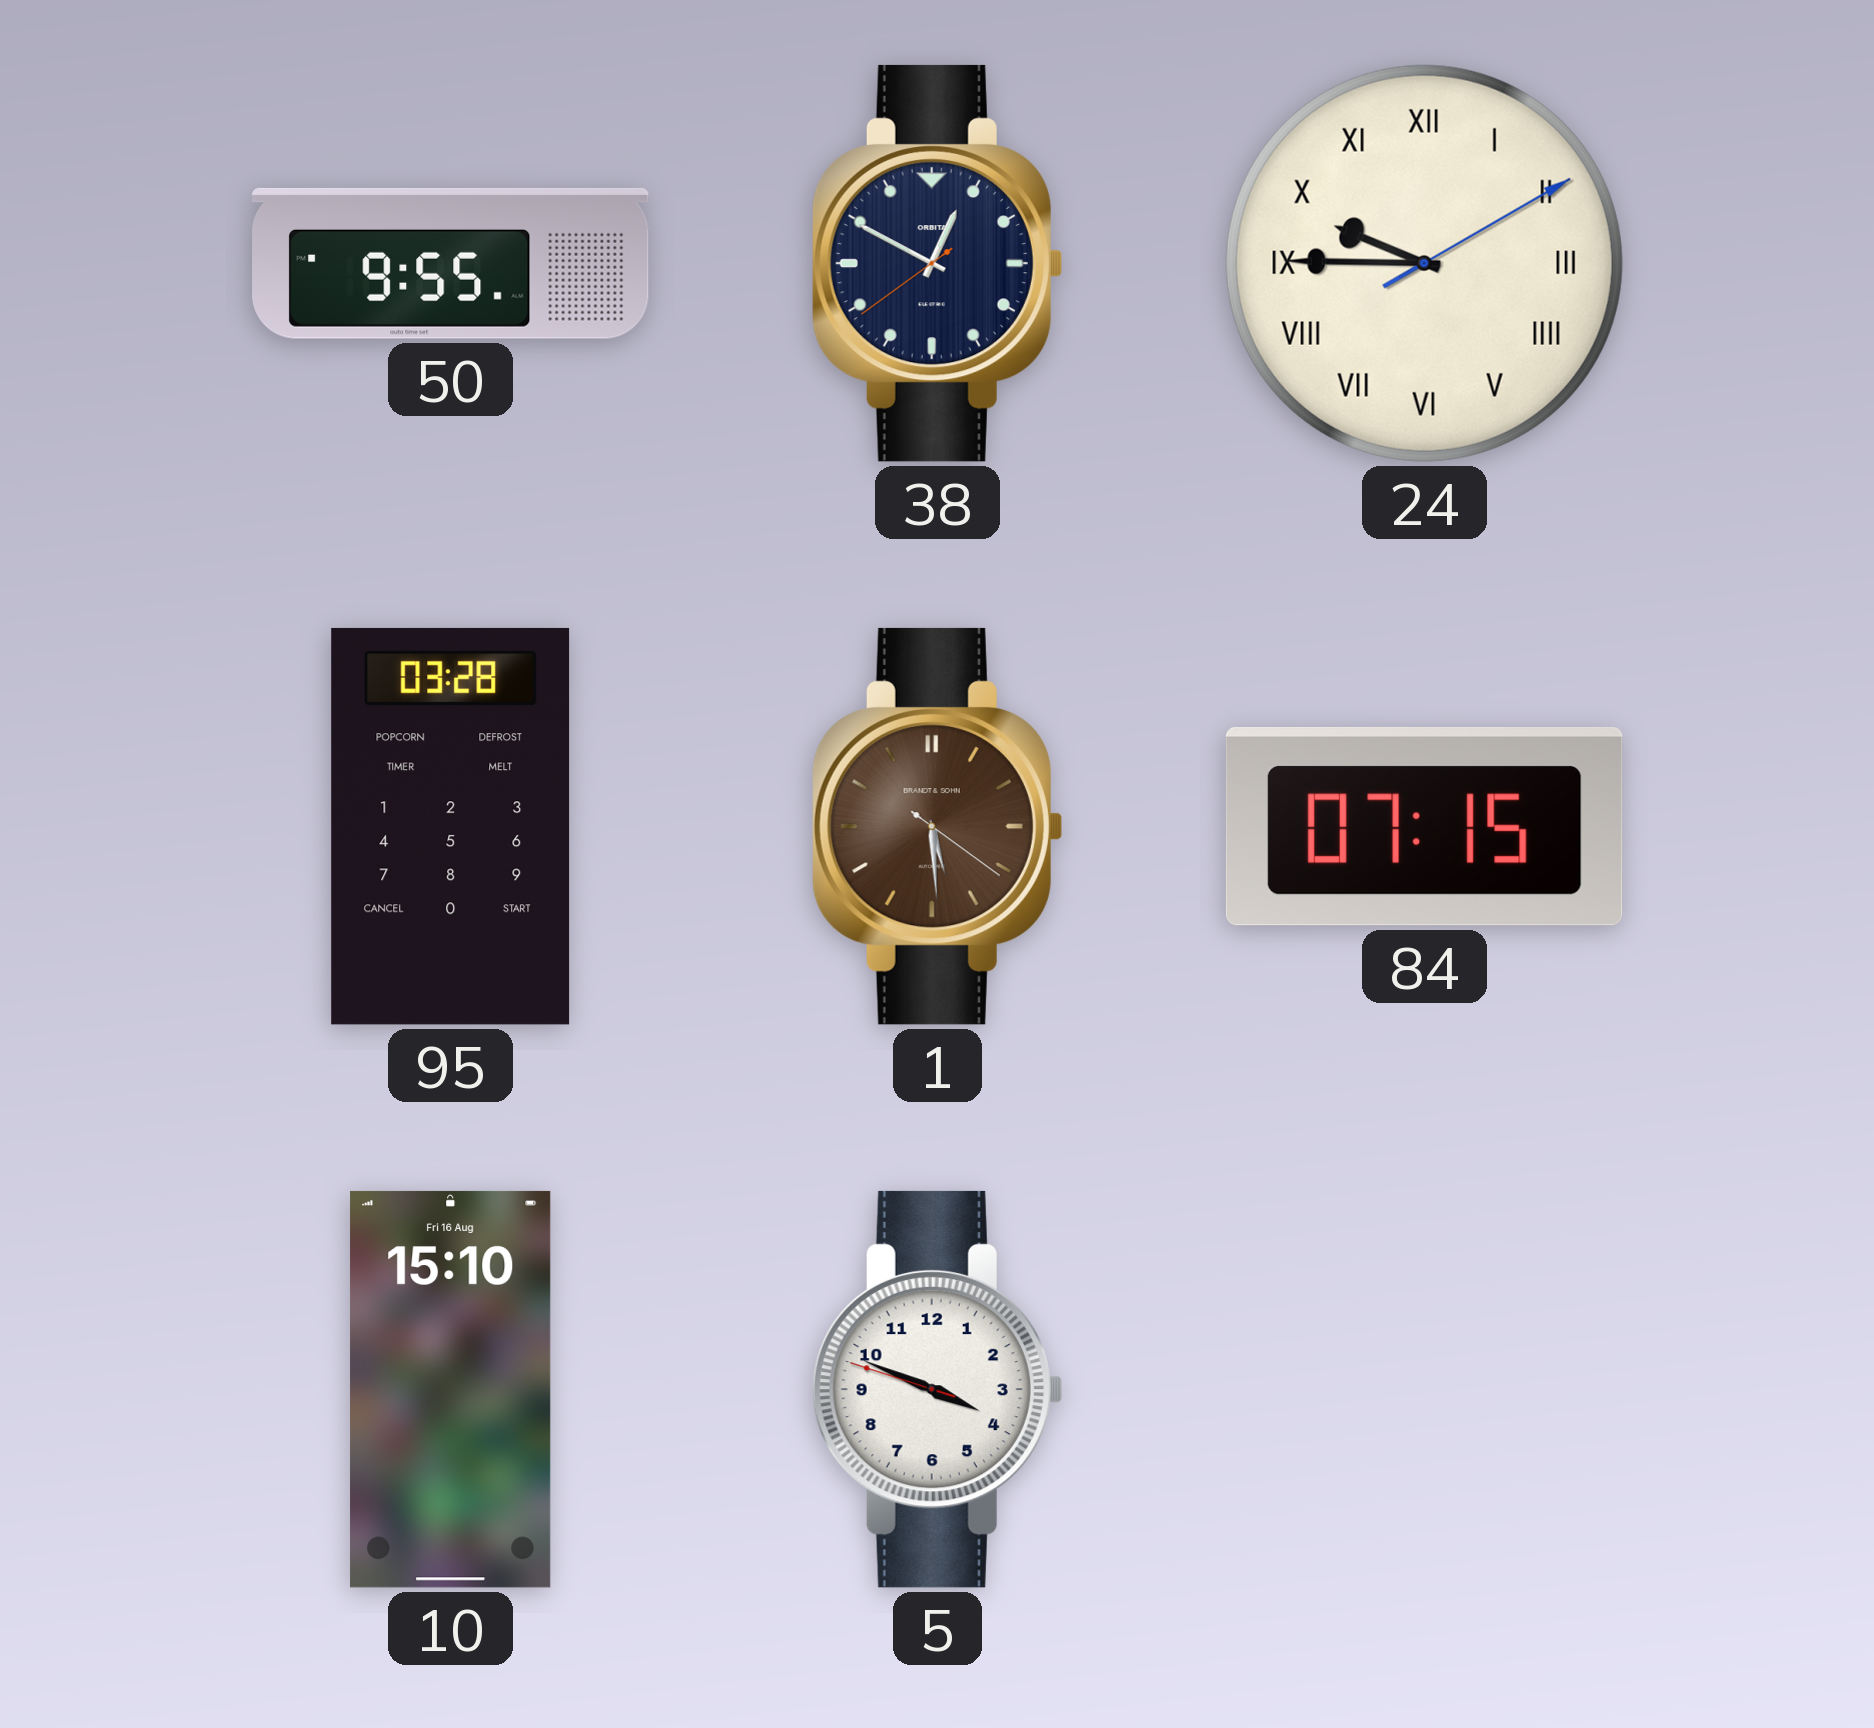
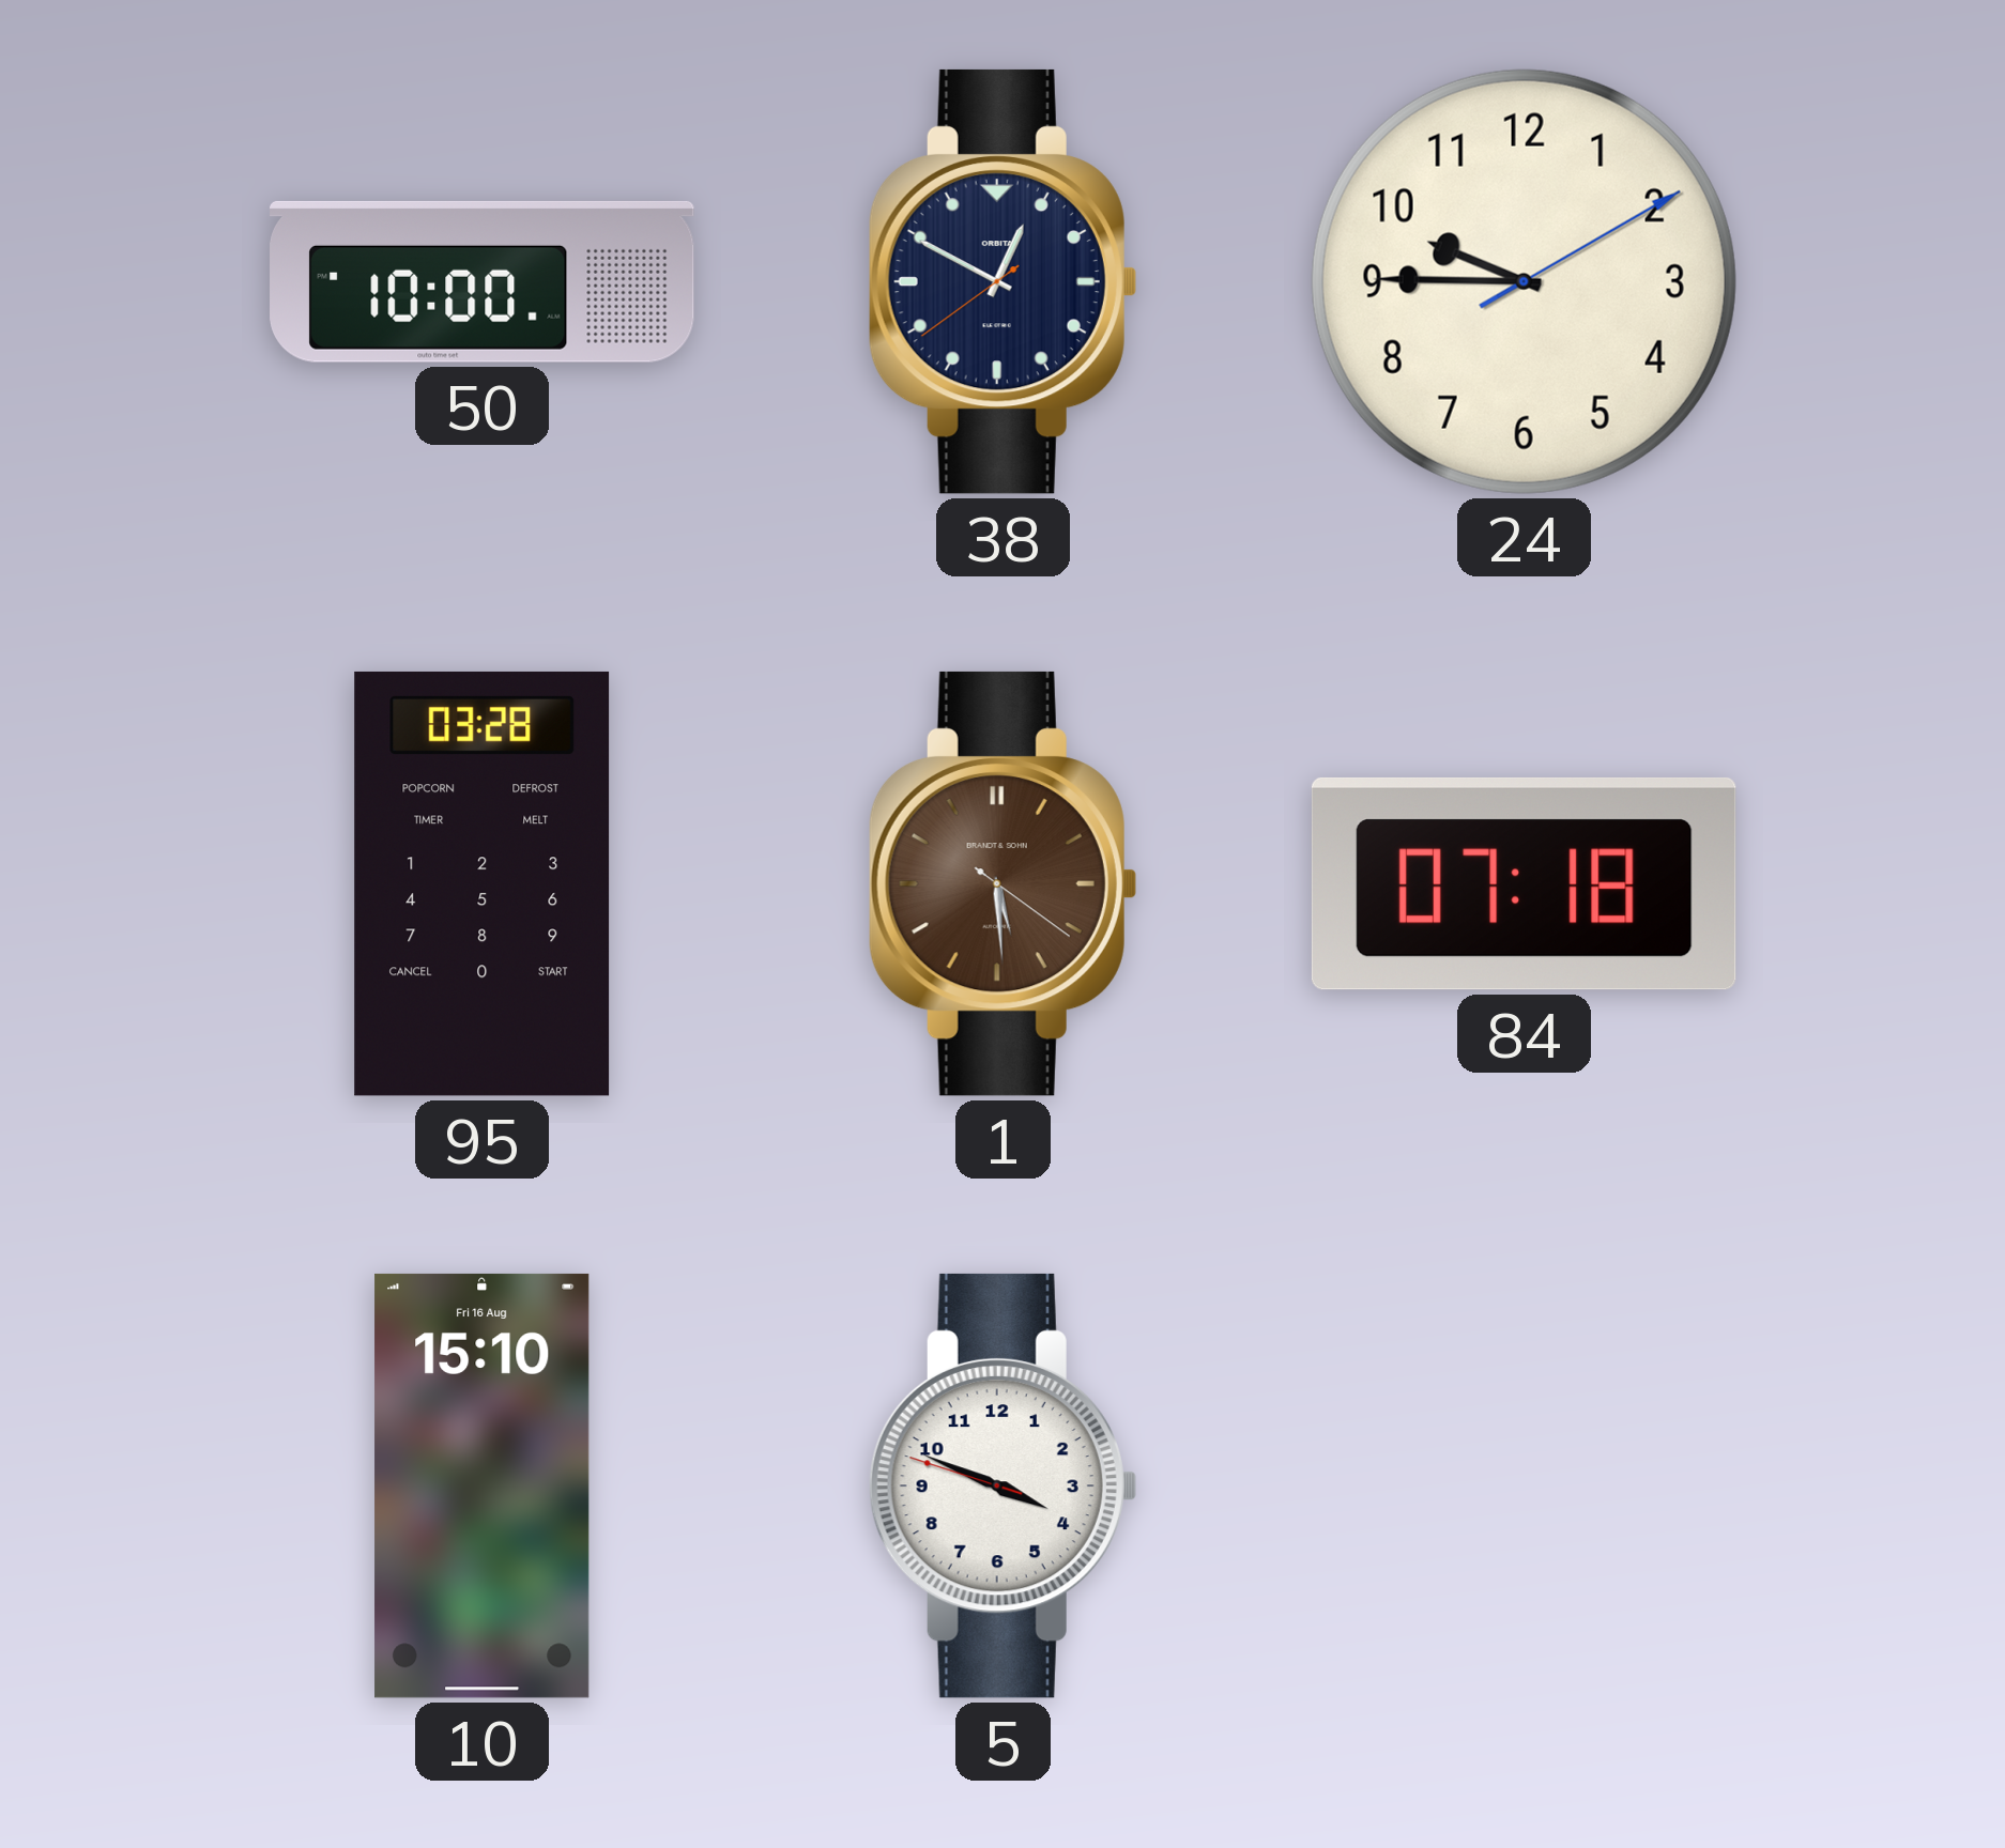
50: 9:55 -> 10:00 (483, 281)
24 numerals: Roman -> Arabic (1524, 281)
84: 07:15 -> 07:18 (1524, 883)
